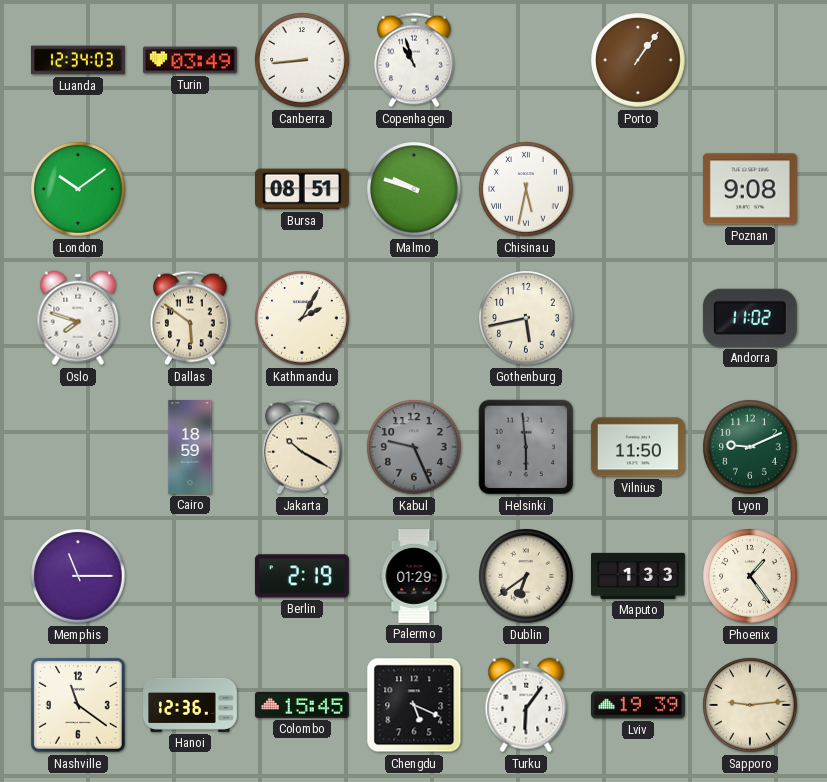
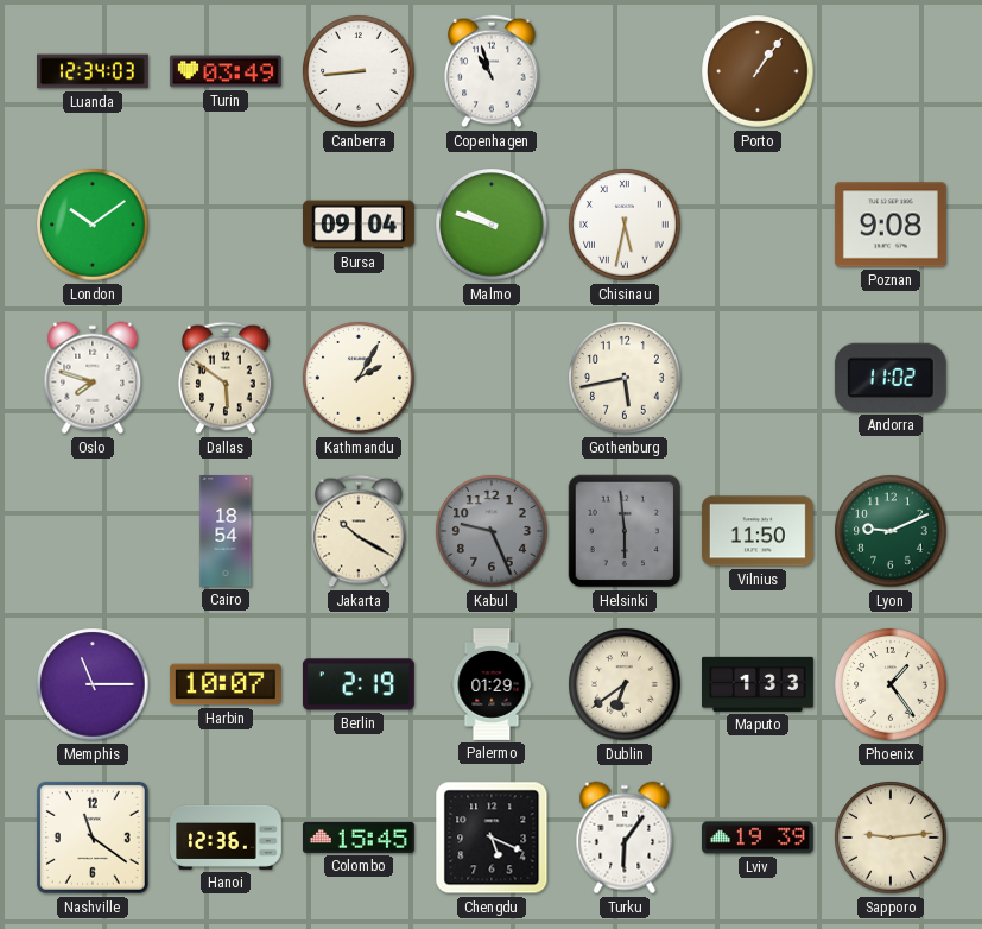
Bursa: 08:51 -> 09:04 (360, 225)
Cairo: 18:59 -> 18:54 (226, 532)
Harbin: none -> 10:07 (226, 684)
